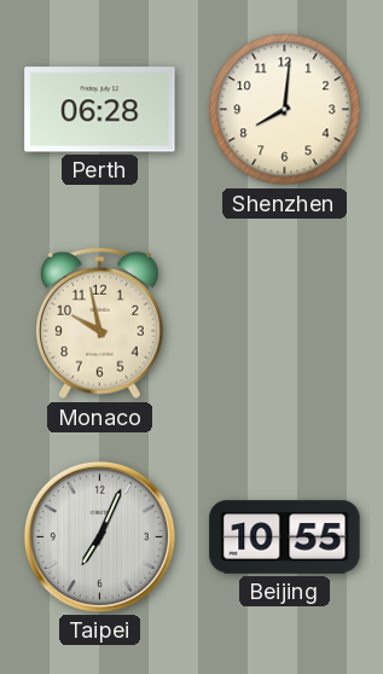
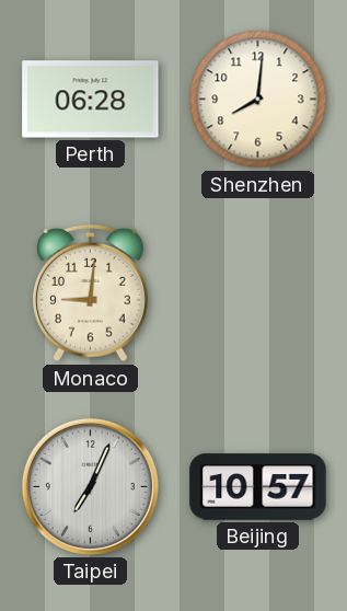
Monaco: 9:58 -> 9:01 (91, 293)
Beijing: 10:55 -> 10:57 (258, 487)
